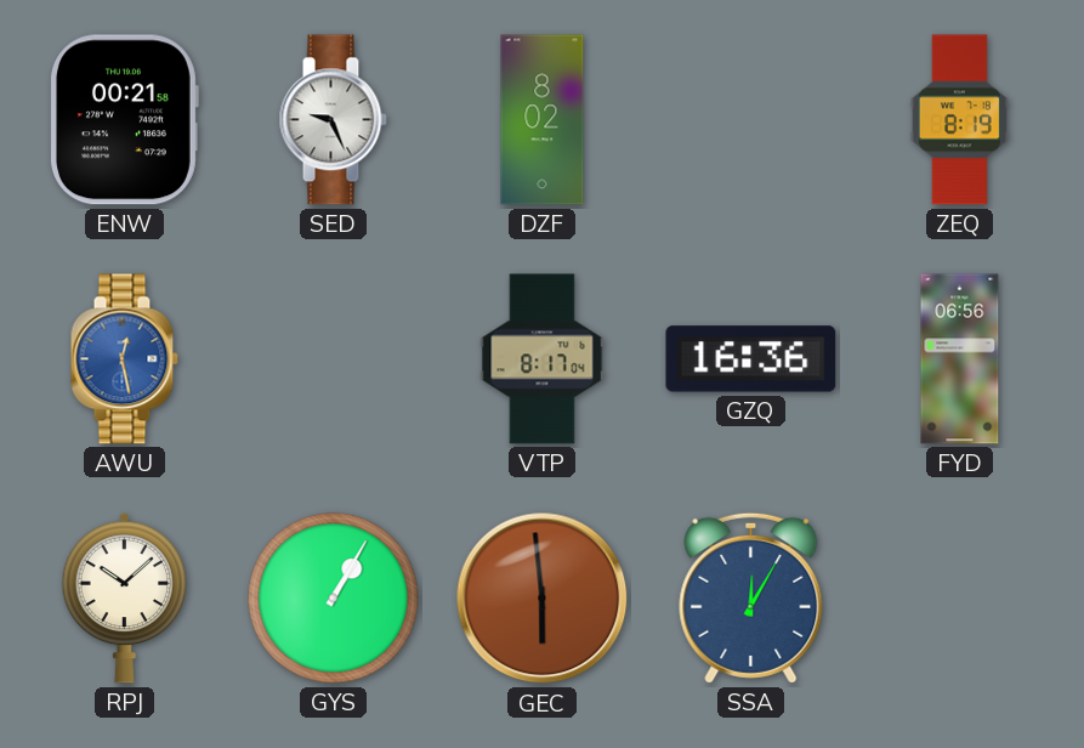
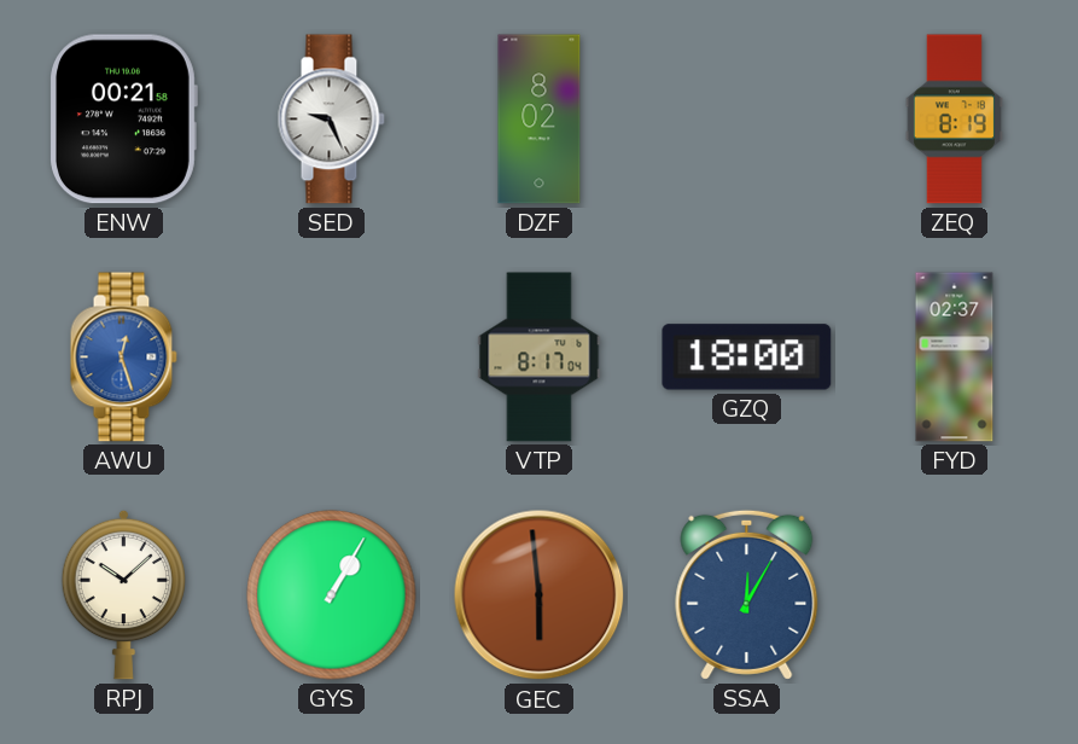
AWU: 12:28 -> 12:27 (123, 358)
GZQ: 16:36 -> 18:00 (747, 358)
FYD: 06:56 -> 02:37 (955, 358)
